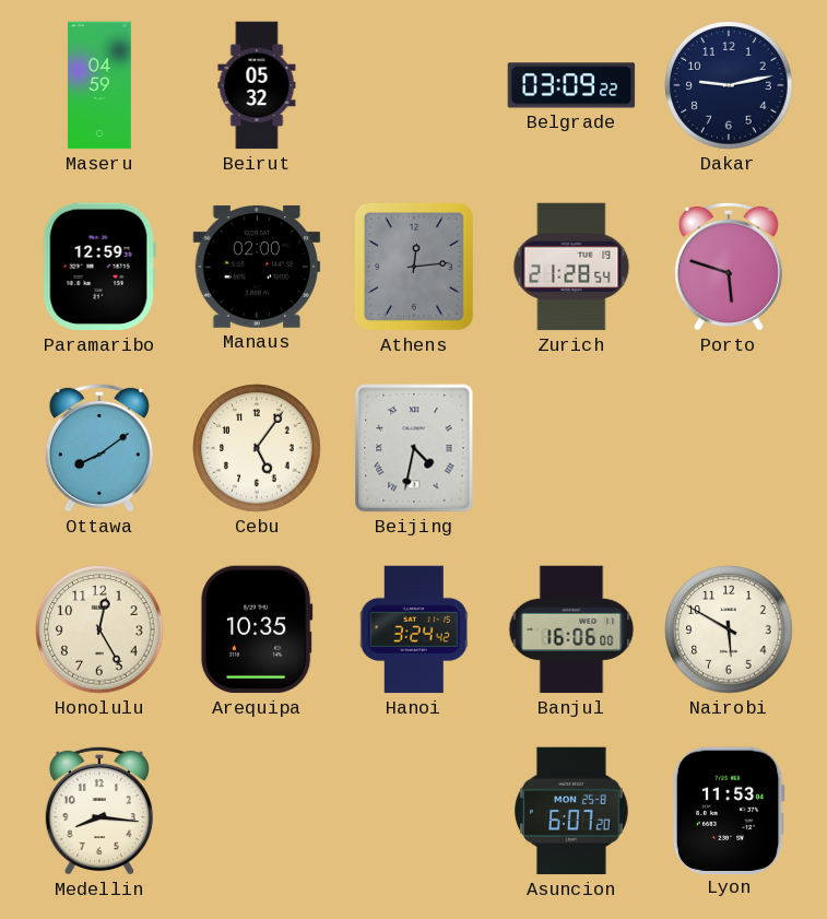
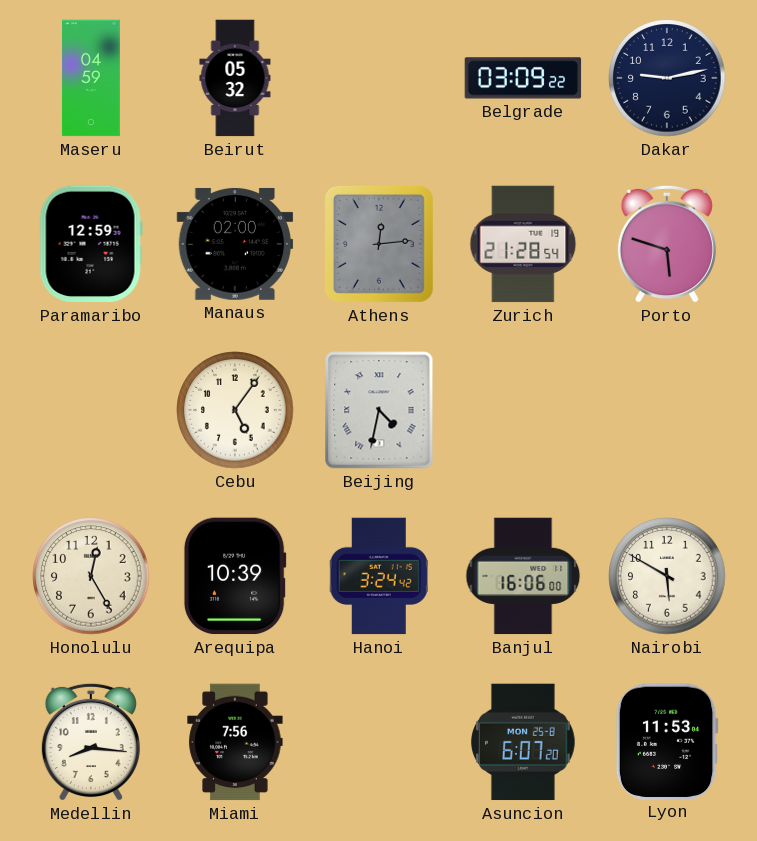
Ottawa: 8:09 -> none (99, 448)
Arequipa: 10:35 -> 10:39 (235, 576)
Miami: none -> 7:56 (235, 742)
